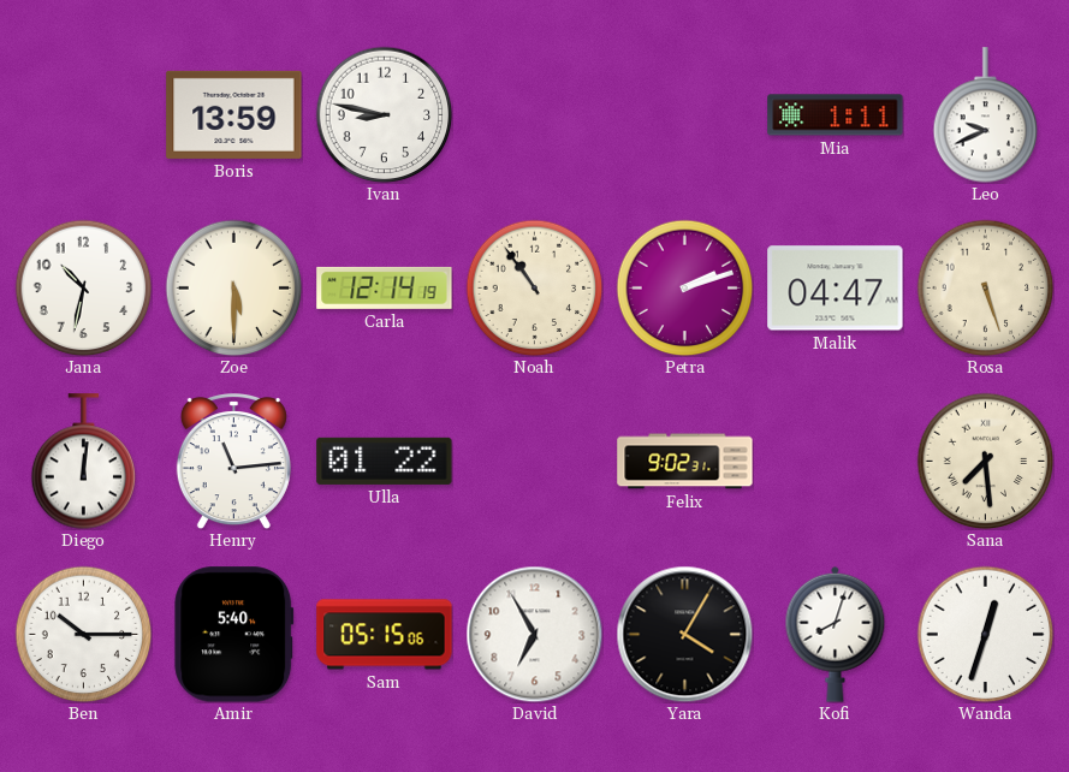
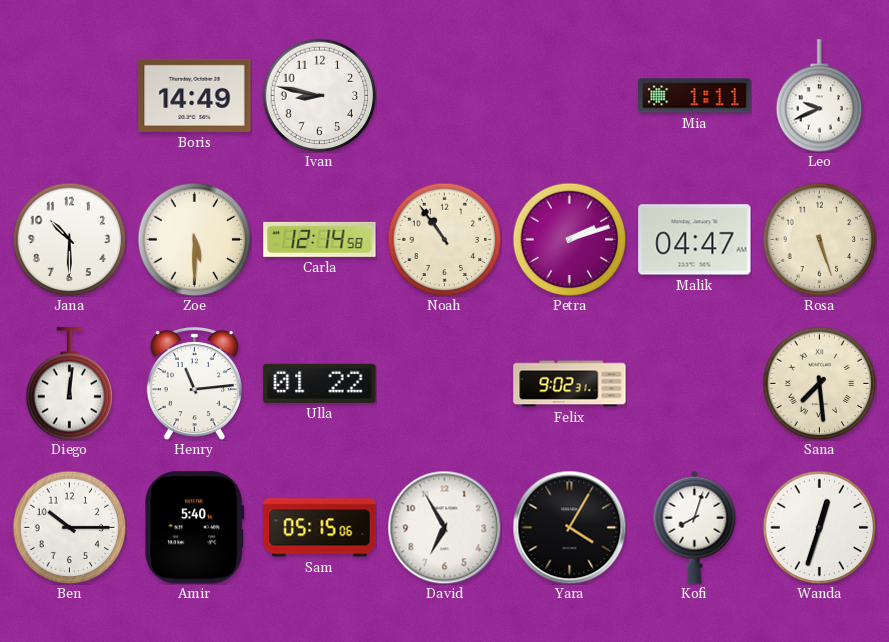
Boris: 13:59 -> 14:49 (195, 95)
Jana: 10:32 -> 10:30 (69, 239)
Carla: 12:14:19 -> 12:14:58 (320, 239)
